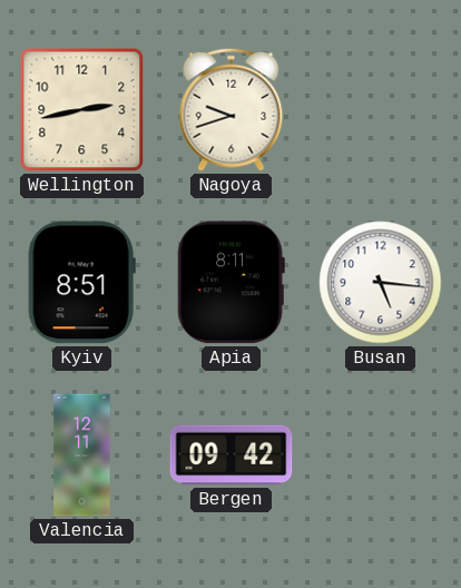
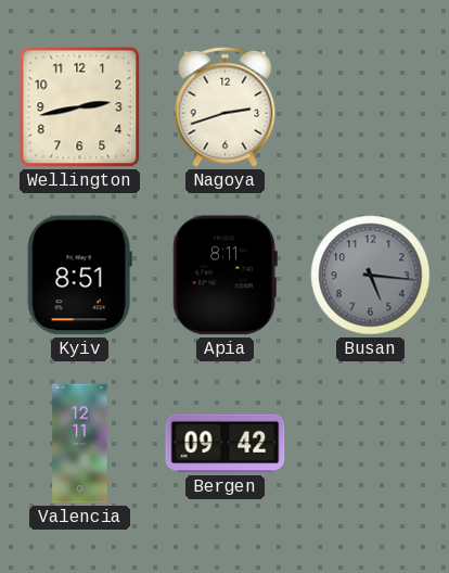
Nagoya: 9:42 -> 2:42 (226, 106)
Busan dial: white -> grey (371, 276)
